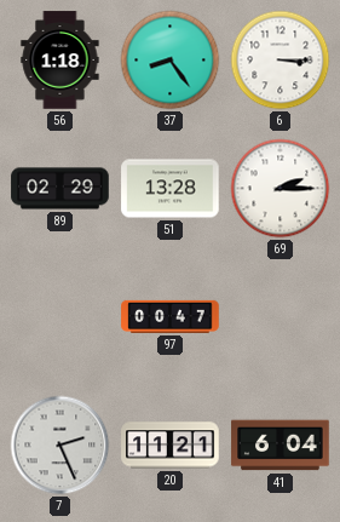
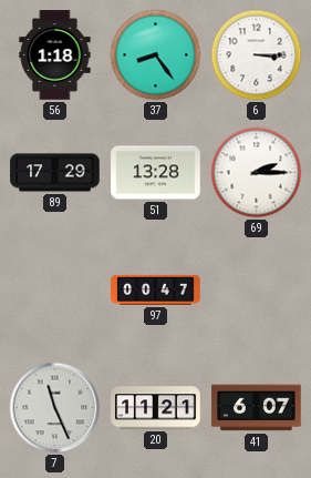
89: 02:29 -> 17:29 (55, 173)
7: 2:26 -> 11:26 (55, 408)
41: 6:04 -> 6:07 (257, 408)
